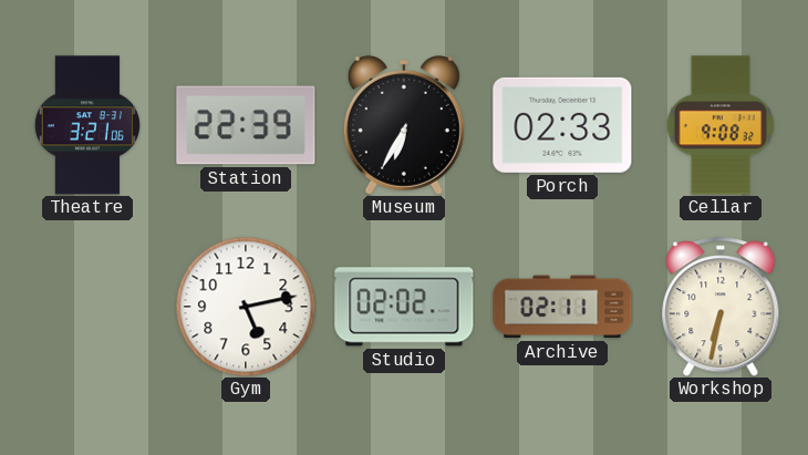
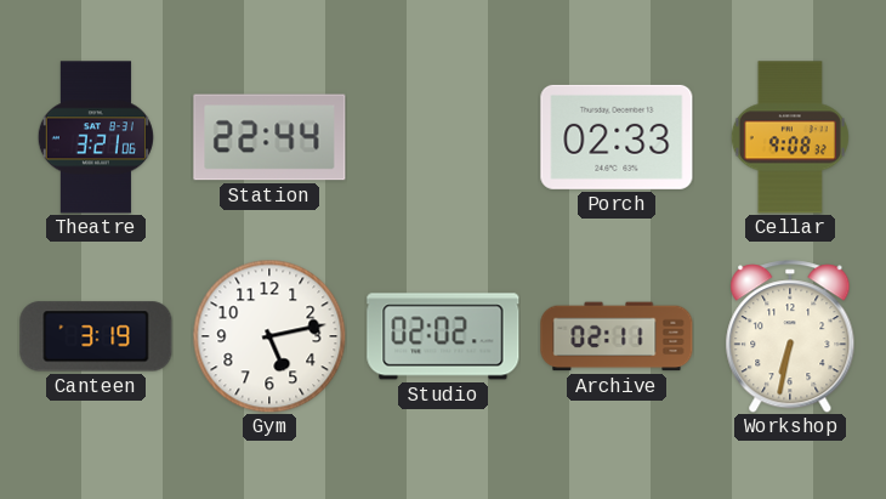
Station: 22:39 -> 22:44 (269, 137)
Museum: 6:35 -> none (404, 125)
Canteen: none -> 3:19 (96, 336)
